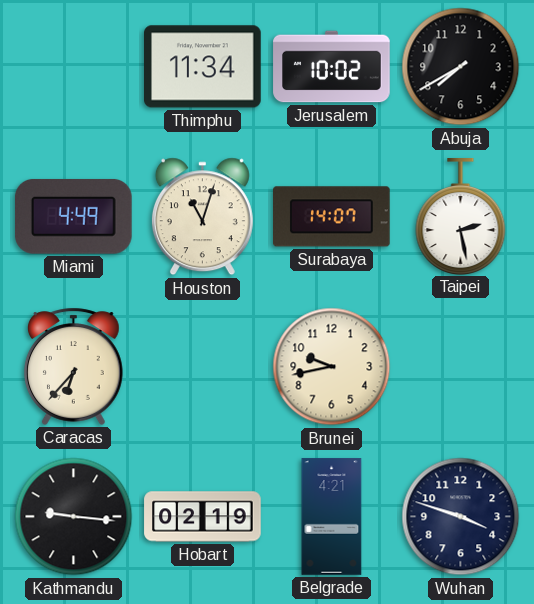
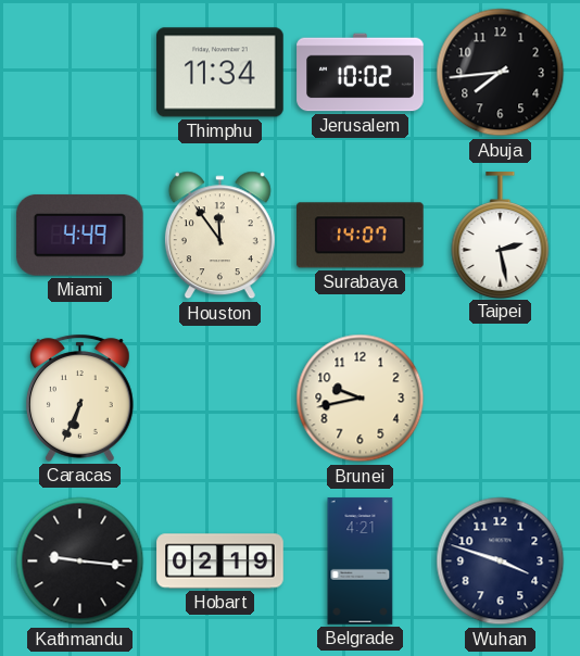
Abuja: 7:40 -> 7:44 (501, 73)
Houston: 11:03 -> 11:54 (219, 236)
Caracas: 6:37 -> 6:34 (79, 398)
